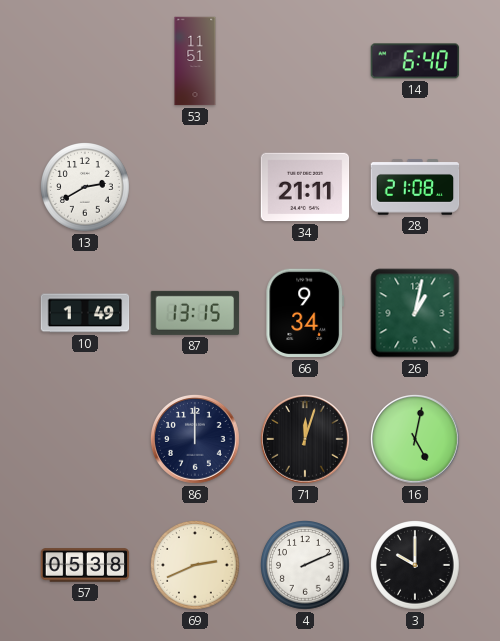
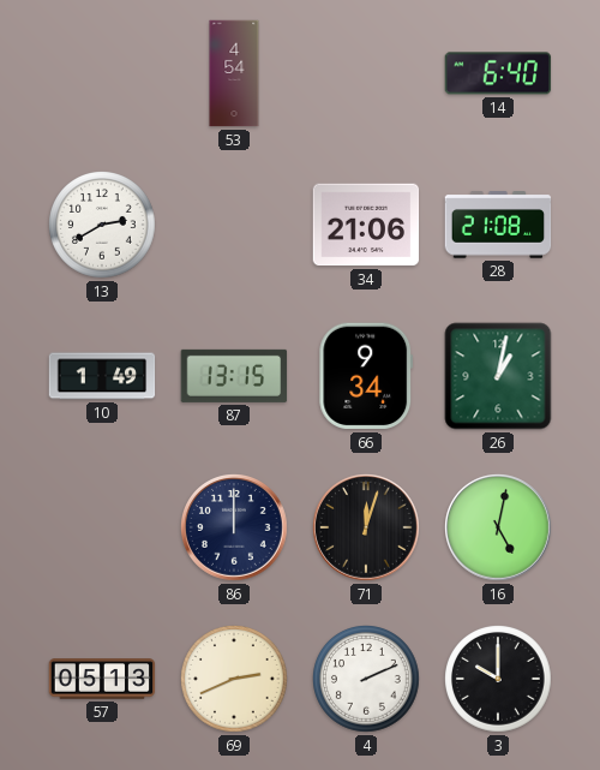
53: 11:51 -> 4:54 (234, 73)
34: 21:11 -> 21:06 (366, 225)
57: 05:38 -> 05:13 (102, 679)
